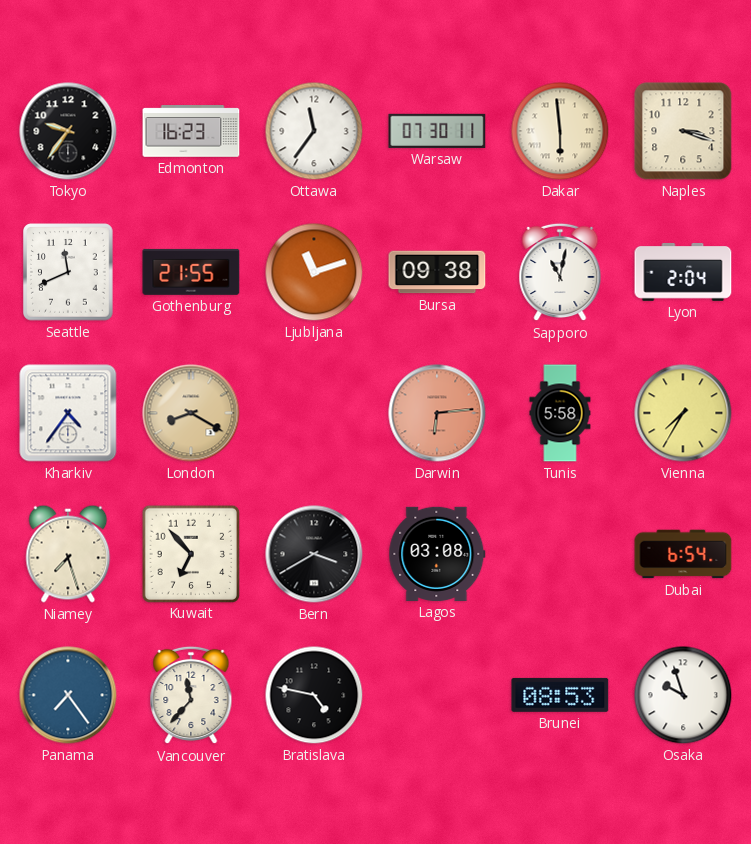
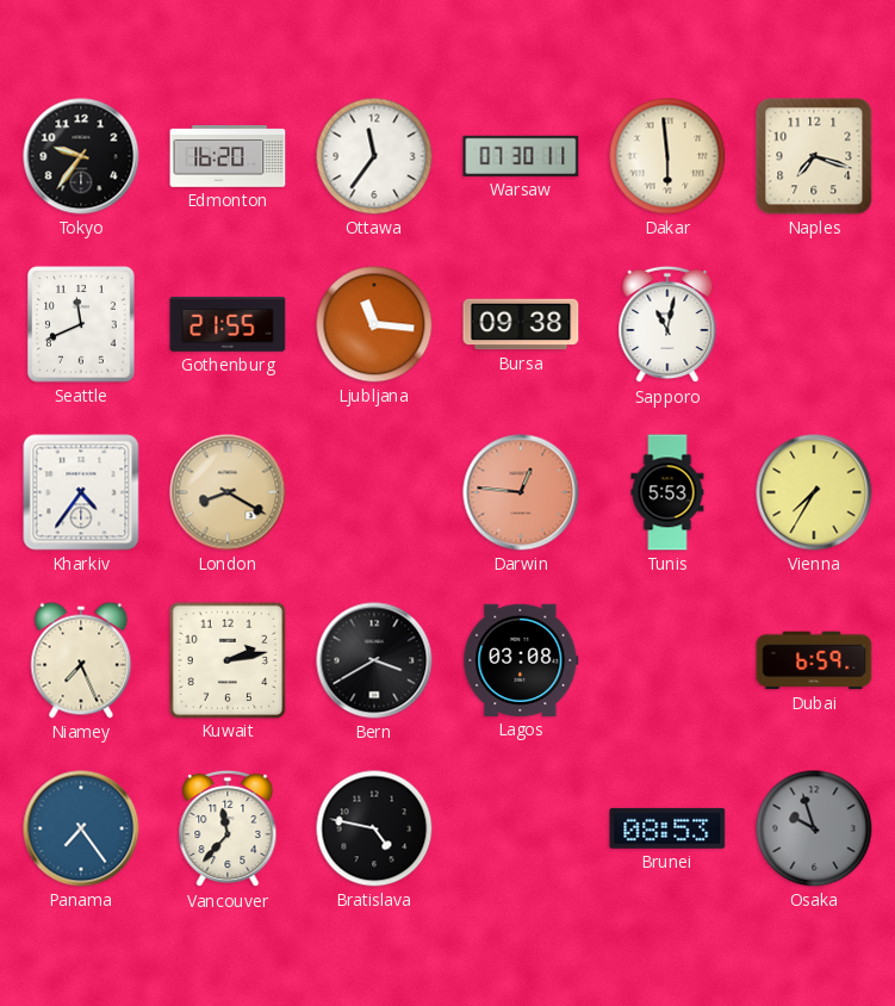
Edmonton: 16:23 -> 16:20 (228, 156)
Naples: 3:18 -> 7:18 (814, 156)
Ljubljana: 11:12 -> 11:16 (374, 324)
Lyon: 2:04 -> none (683, 273)
Darwin: 6:14 -> 12:46 (521, 492)
Tunis: 5:58 -> 5:53 (667, 492)
Niamey: 7:27 -> 7:26 (81, 660)
Kuwait: 6:53 -> 2:13 (226, 659)
Dubai: 6:54 -> 6:59 (814, 660)
Osaka dial: white -> grey (814, 828)
